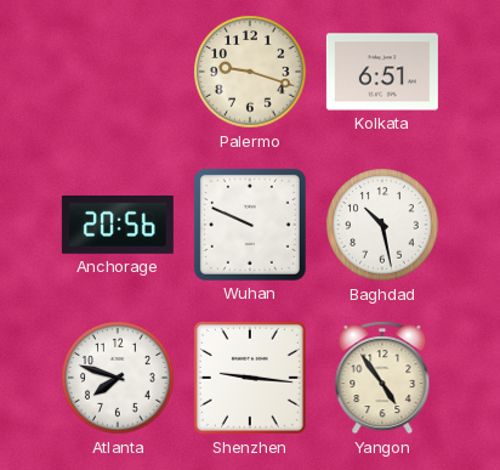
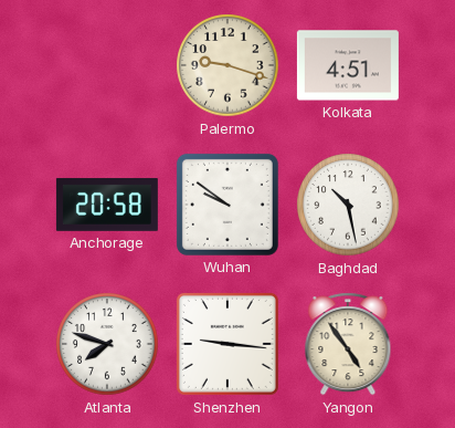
Kolkata: 6:51 -> 4:51 (348, 65)
Anchorage: 20:56 -> 20:58 (107, 205)
Wuhan: 9:49 -> 9:51 (227, 205)
